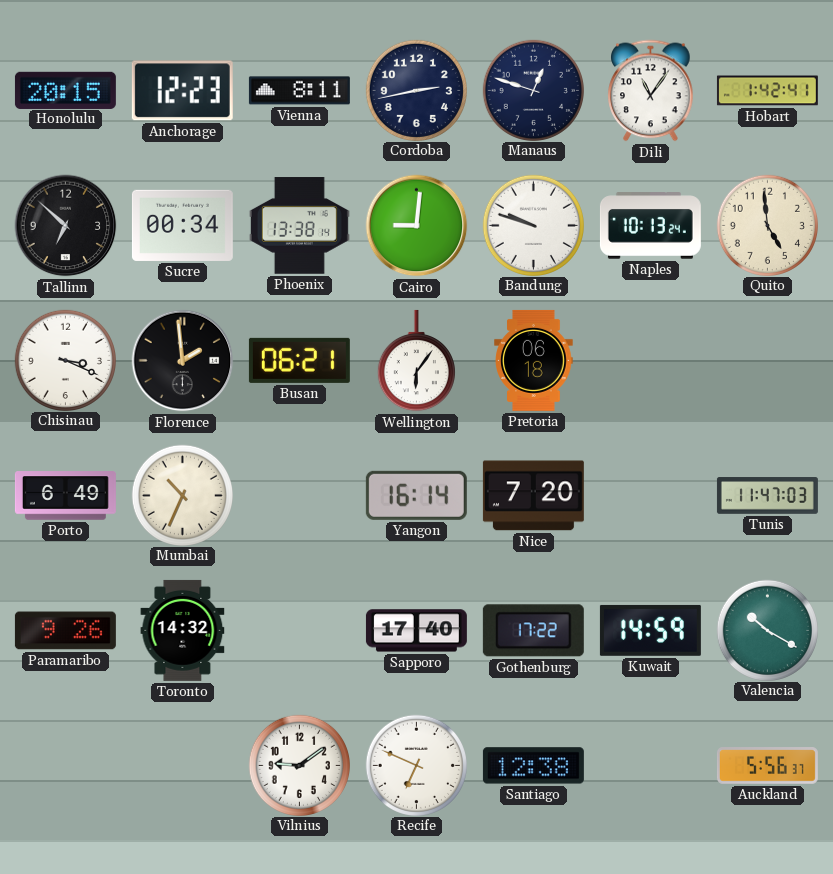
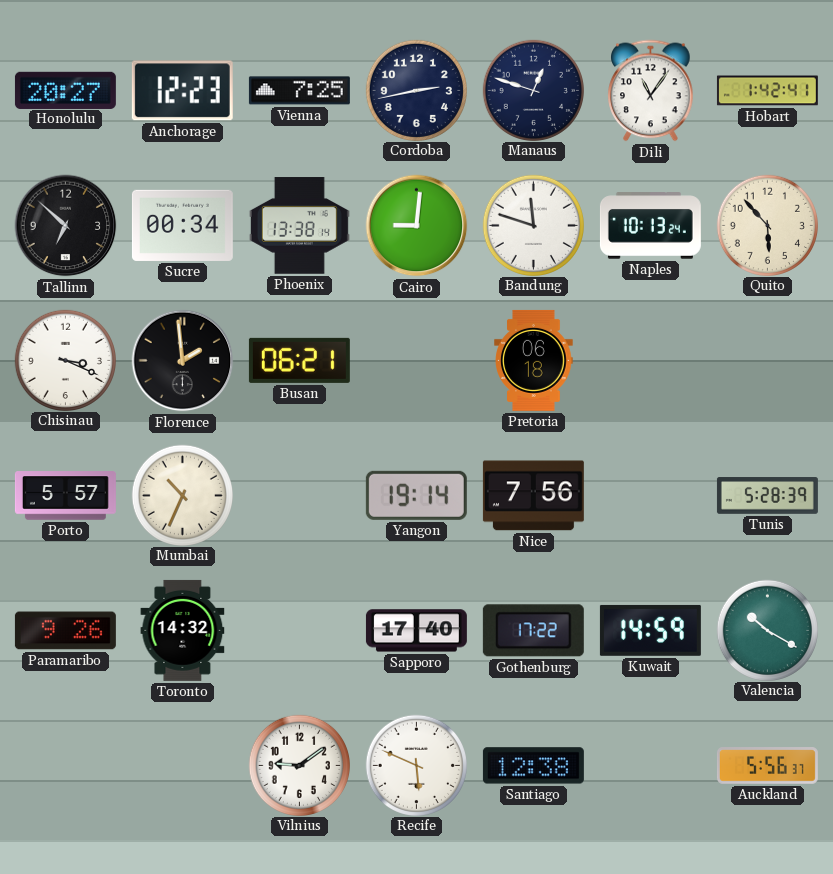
Honolulu: 20:15 -> 20:27 (65, 90)
Vienna: 8:11 -> 7:25 (299, 91)
Bandung: 9:48 -> 11:48 (533, 225)
Quito: 4:59 -> 5:53 (767, 225)
Wellington: 6:06 -> none (416, 361)
Porto: 6:49 -> 5:57 (65, 496)
Yangon: 16:14 -> 19:14 (416, 495)
Nice: 7:20 -> 7:56 (533, 496)
Tunis: 11:47 -> 5:28 (767, 496)
Recife: 6:49 -> 5:49 (416, 765)
